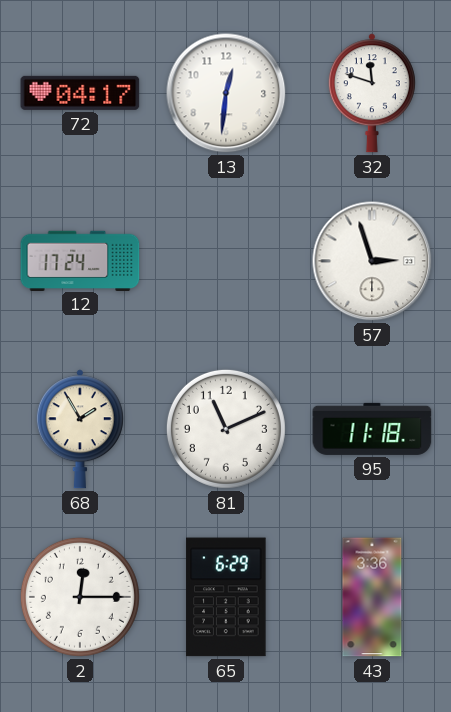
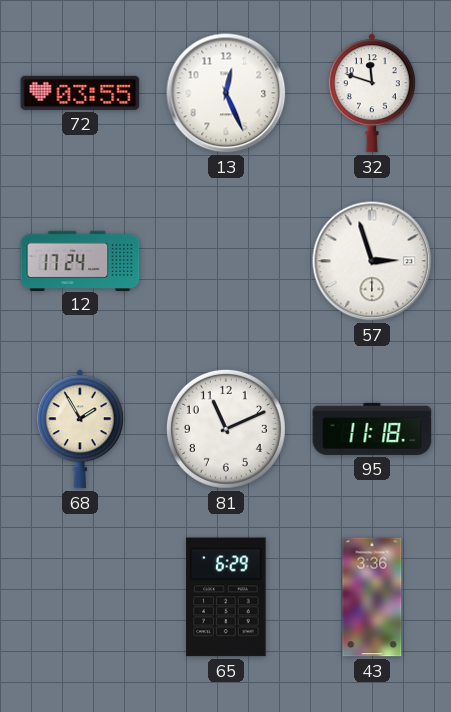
72: 04:17 -> 03:55 (80, 93)
13: 12:31 -> 12:26 (226, 93)
2: 12:15 -> none (80, 597)
